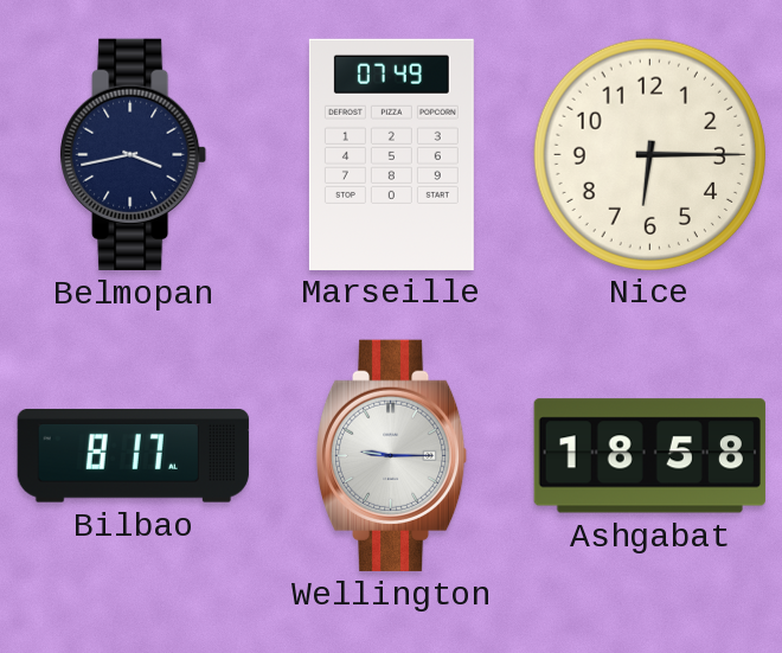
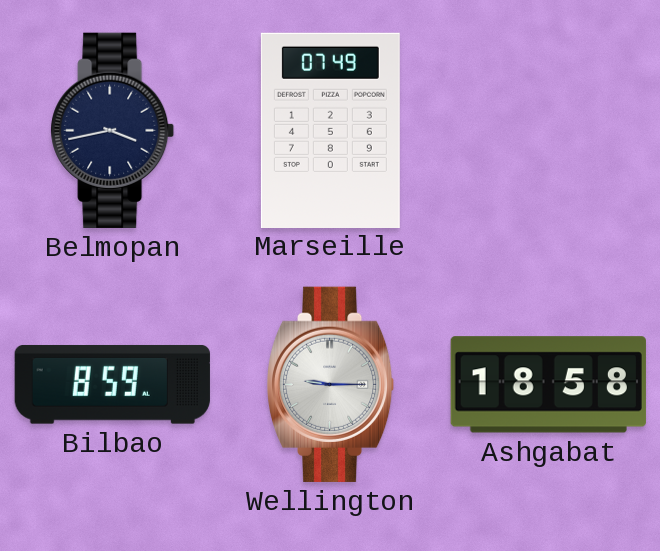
Nice: 6:15 -> none (649, 154)
Bilbao: 8:17 -> 8:59 (112, 384)
